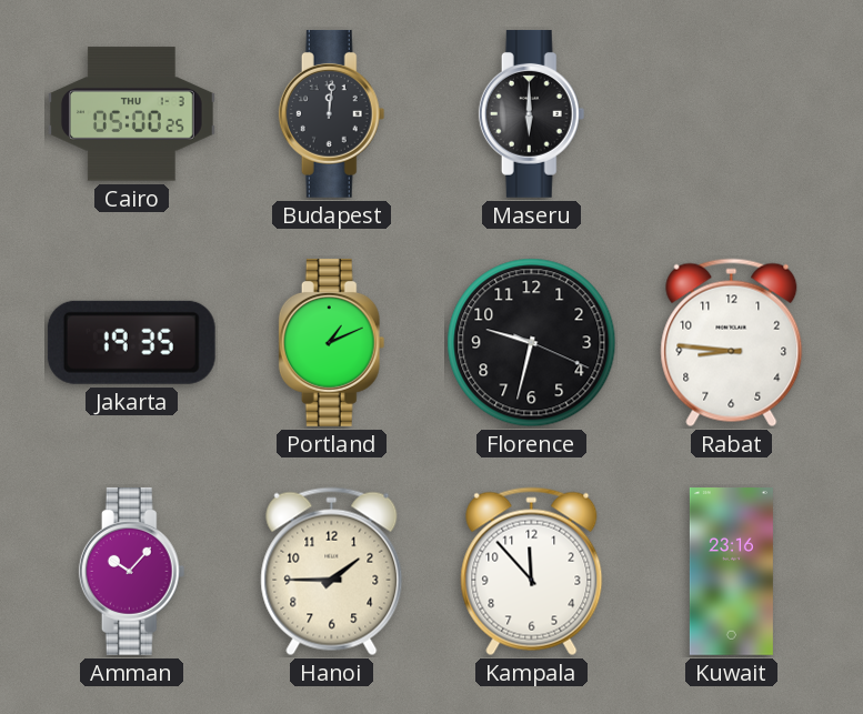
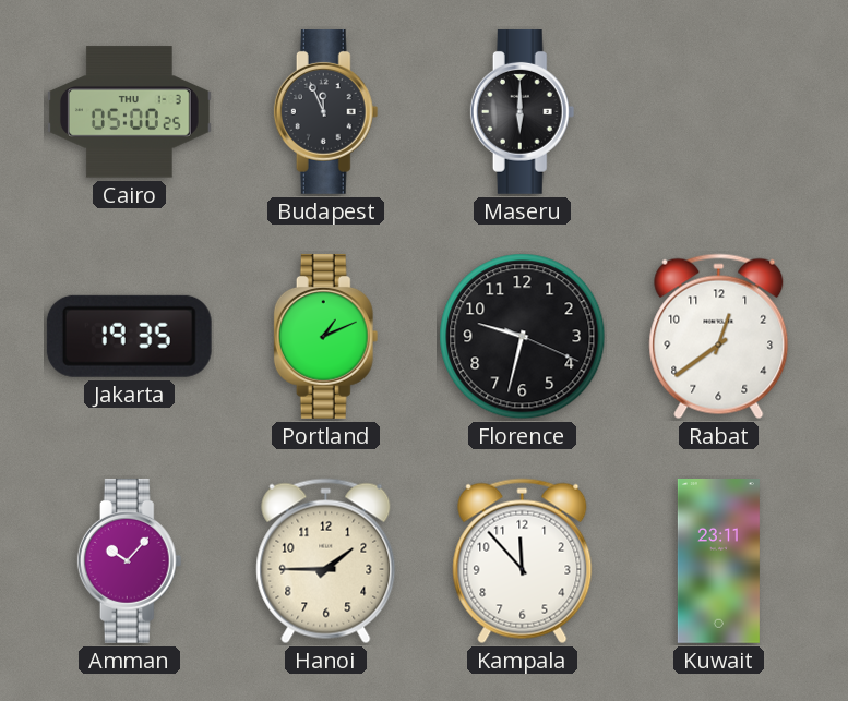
Budapest: 12:01 -> 11:56 (326, 111)
Rabat: 8:46 -> 12:39 (719, 337)
Kuwait: 23:16 -> 23:11 (718, 561)
